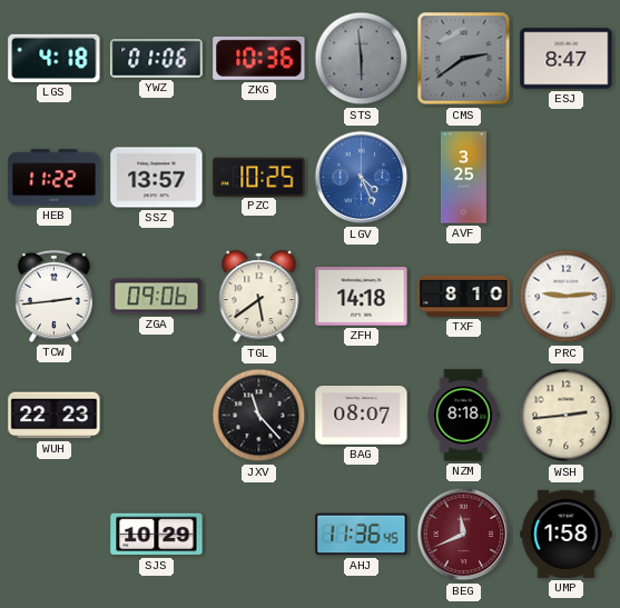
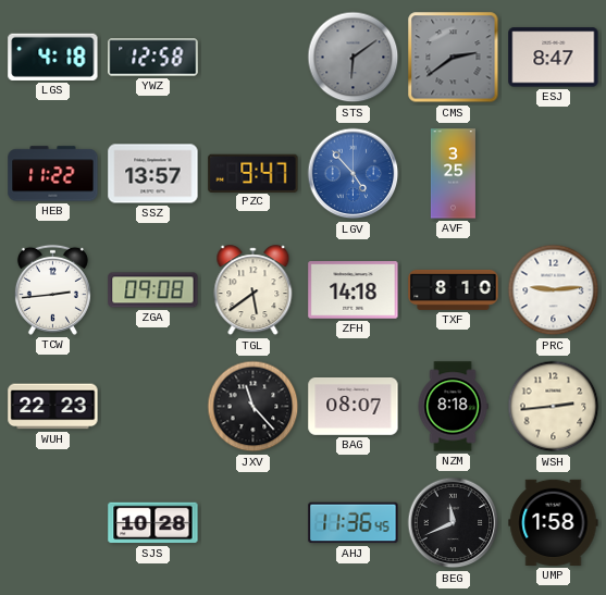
YWZ: 01:06 -> 12:58 (153, 58)
ZKG: 10:36 -> none (259, 58)
STS: 5:59 -> 6:09 (354, 58)
PZC: 10:25 -> 9:47 (253, 173)
LGV: 4:26 -> 4:53 (354, 174)
ZGA: 09:06 -> 09:08 (153, 290)
SJS: 10:29 -> 10:28 (153, 523)
BEG dial: burgundy -> black (454, 523)
